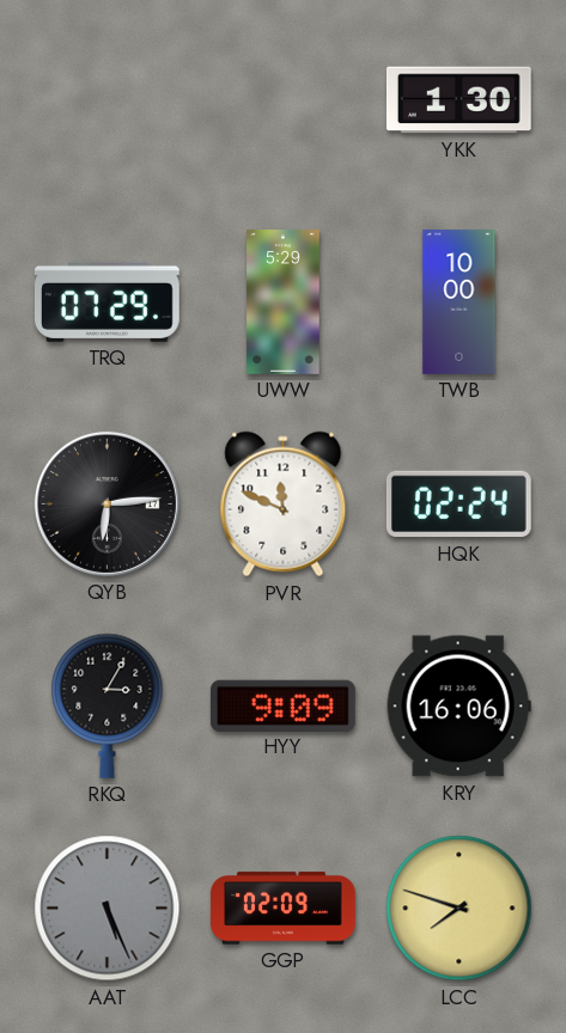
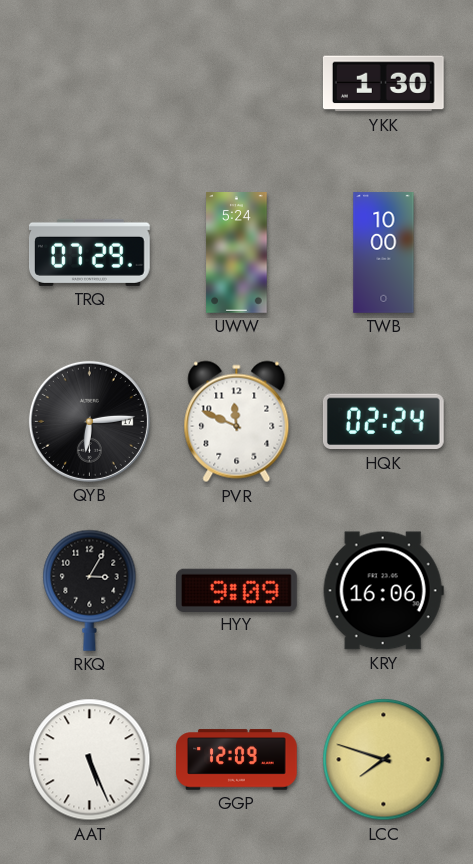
UWW: 5:29 -> 5:24 (237, 253)
AAT dial: grey -> white (90, 760)
GGP: 02:09 -> 12:09 (237, 760)
